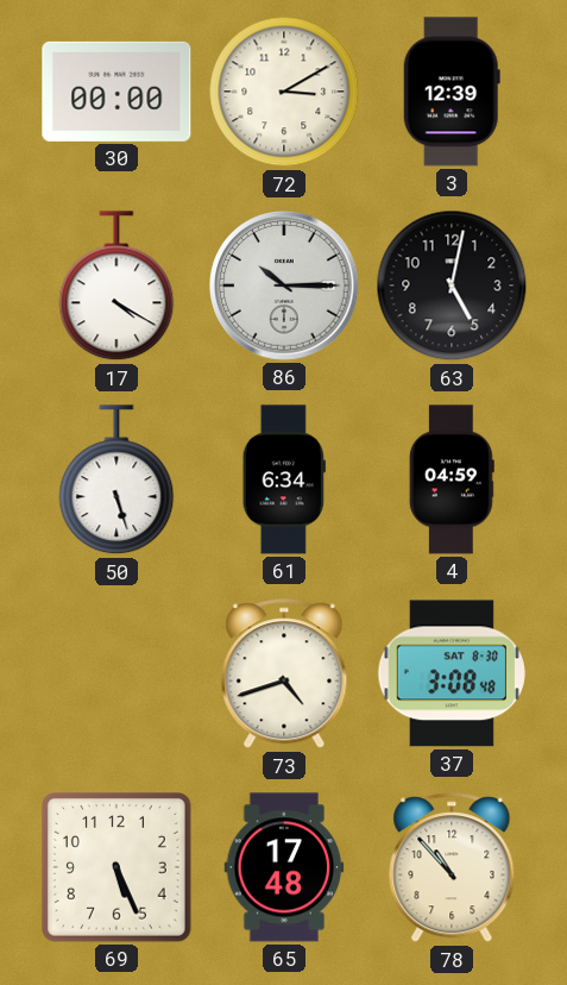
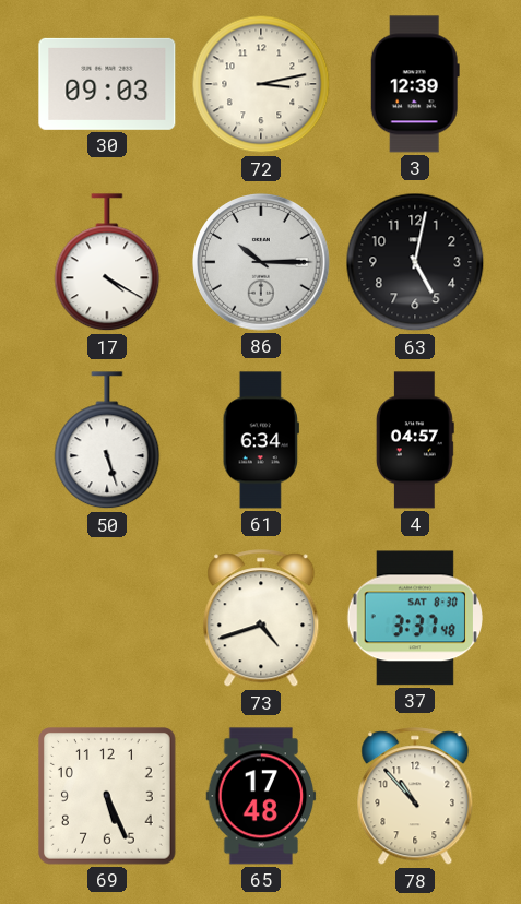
30: 00:00 -> 09:03 (107, 84)
72: 3:10 -> 3:13 (261, 84)
4: 04:59 -> 04:57 (415, 440)
37: 3:08 -> 3:37 (415, 618)
